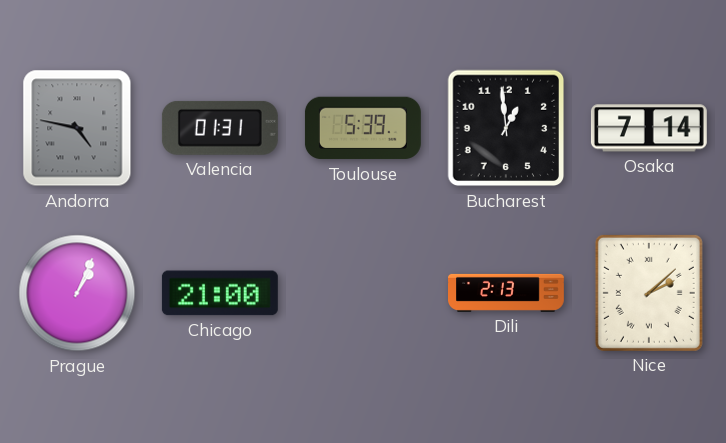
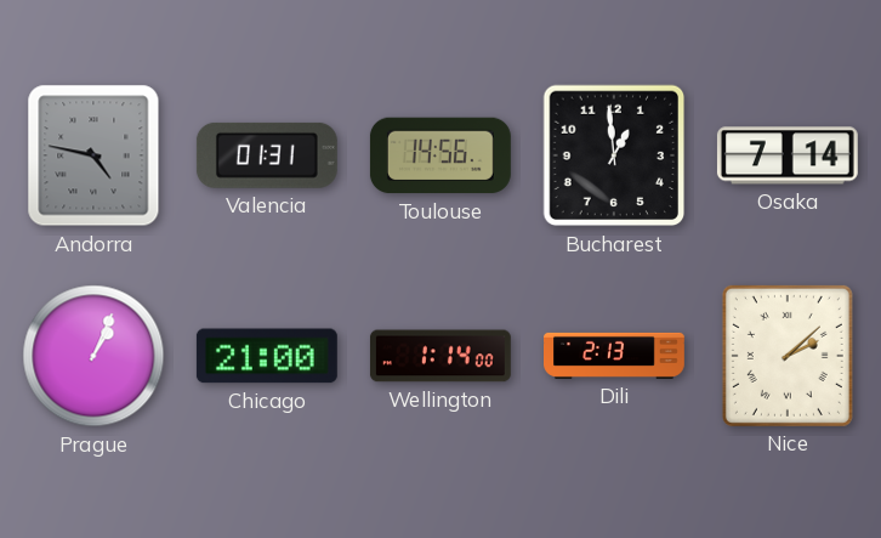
Toulouse: 5:39 -> 14:56 (440, 155)
Wellington: none -> 1:14 (440, 356)
